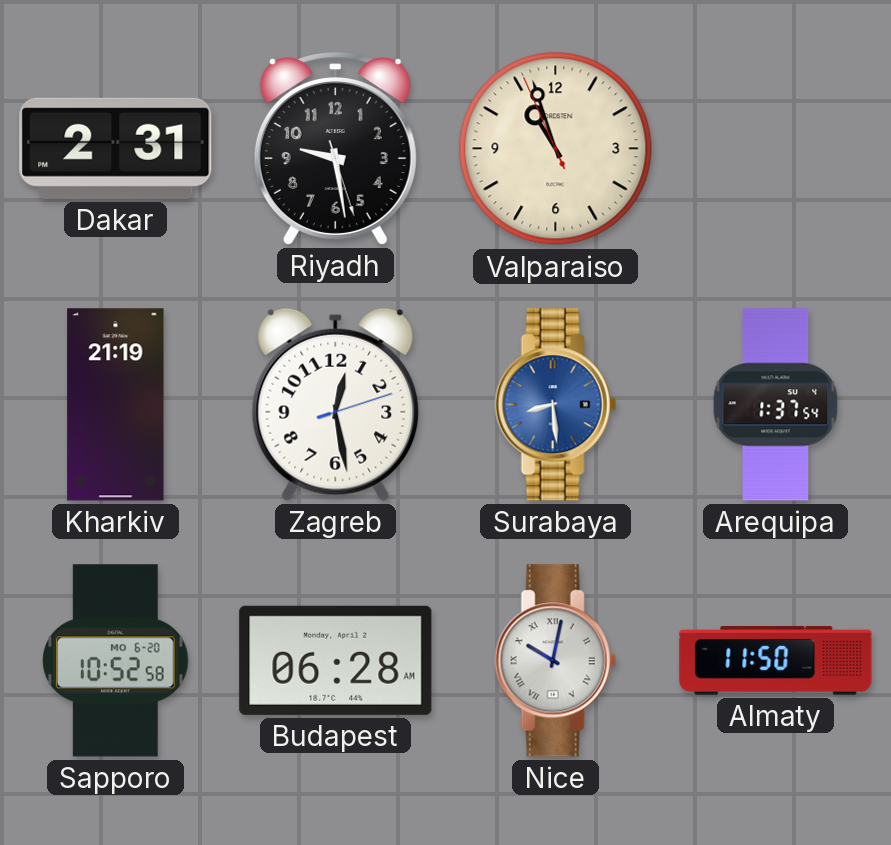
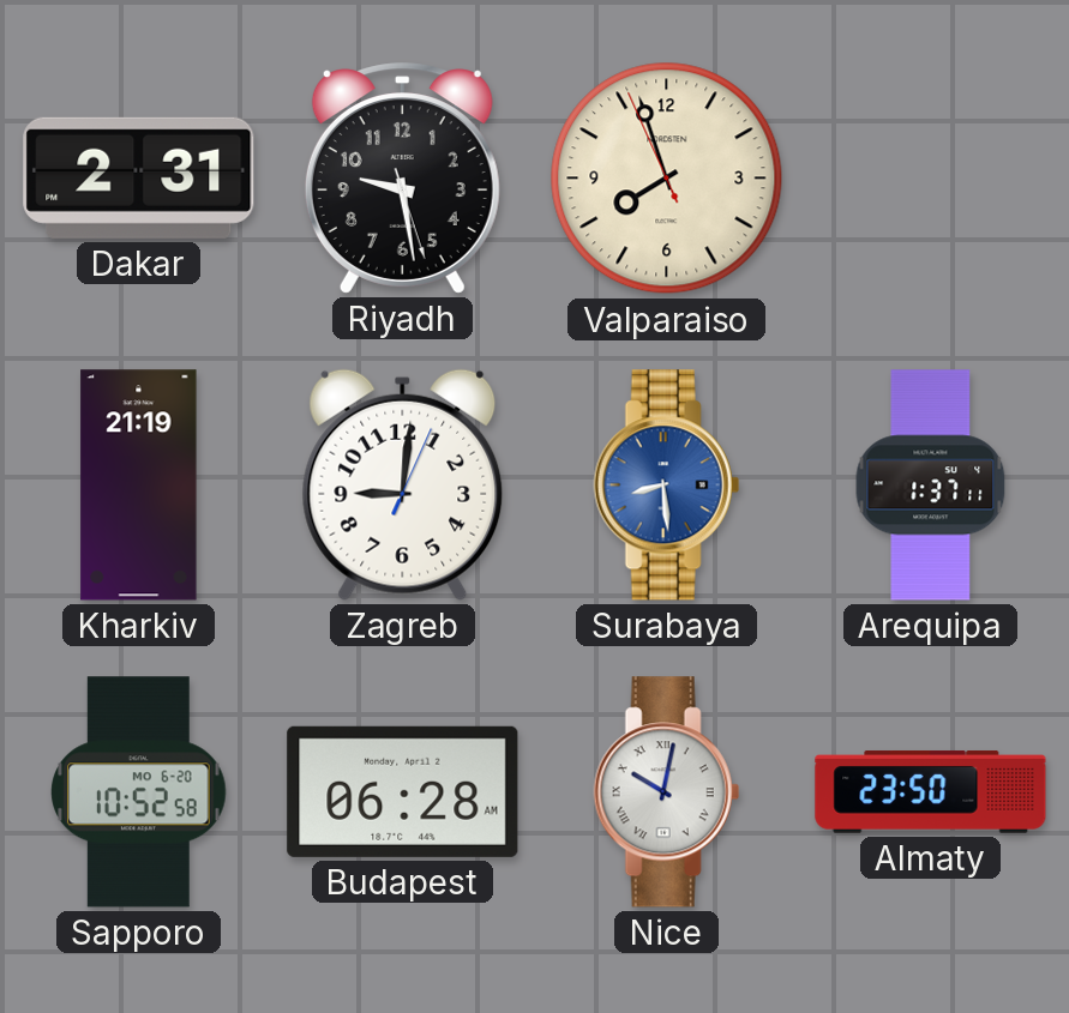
Valparaiso: 10:56 -> 7:56 (667, 179)
Zagreb: 12:28 -> 9:01 (403, 484)
Arequipa: 1:37:54 -> 1:37:11 (931, 486)
Almaty: 11:50 -> 23:50 (931, 792)
